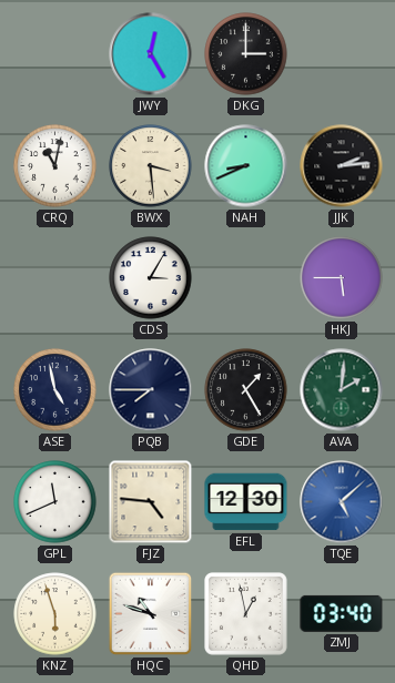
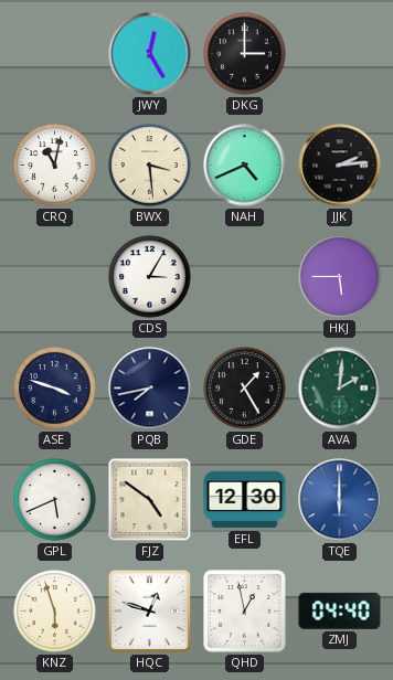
NAH: 8:41 -> 4:41 (245, 166)
ASE: 4:58 -> 3:48 (55, 389)
PQB: 7:45 -> 7:43 (150, 389)
GPL: 11:41 -> 5:41 (55, 500)
FJZ: 4:46 -> 4:51 (150, 500)
TQE: 5:08 -> 6:00 (340, 500)
HQC: 10:48 -> 12:48 (150, 612)
ZMJ: 03:40 -> 04:40 (340, 610)
